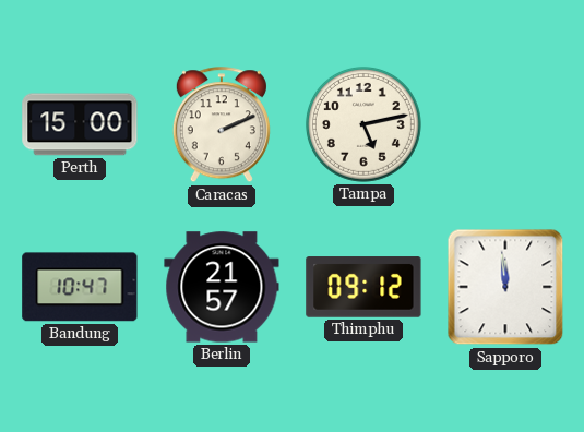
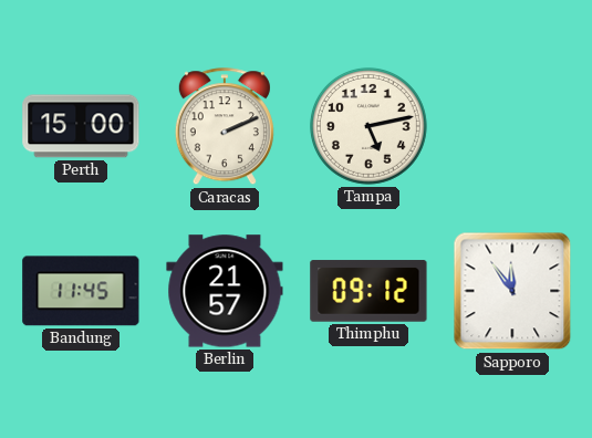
Bandung: 10:47 -> 11:45 (81, 291)
Sapporo: 11:59 -> 11:54 (512, 291)
